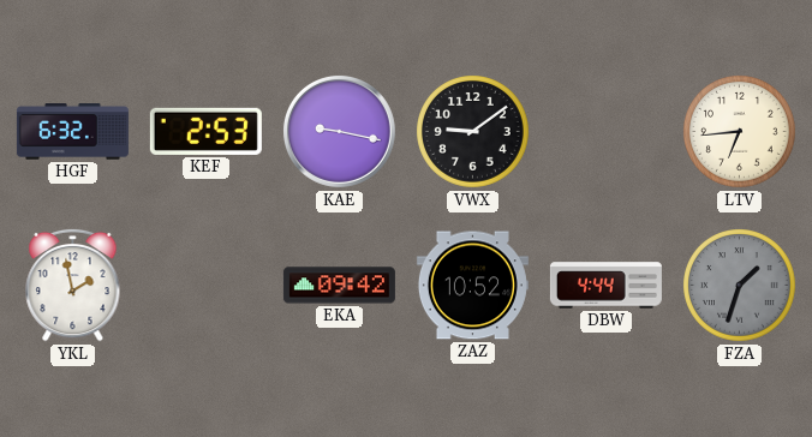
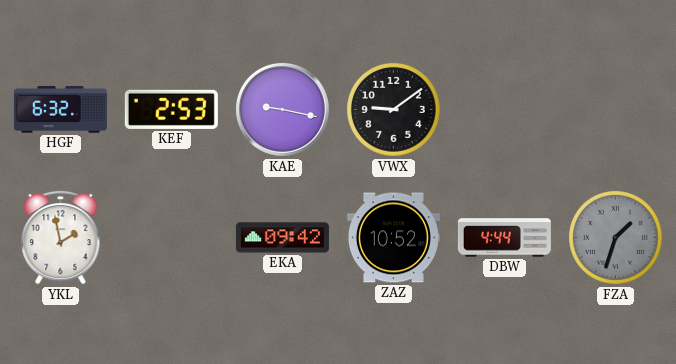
LTV: 6:44 -> none (740, 132)
